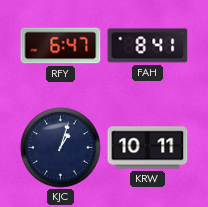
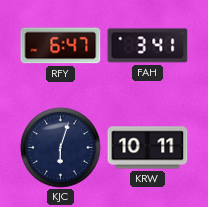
FAH: 8:41 -> 3:41 (148, 46)
KJC: 1:03 -> 6:03 (61, 148)
